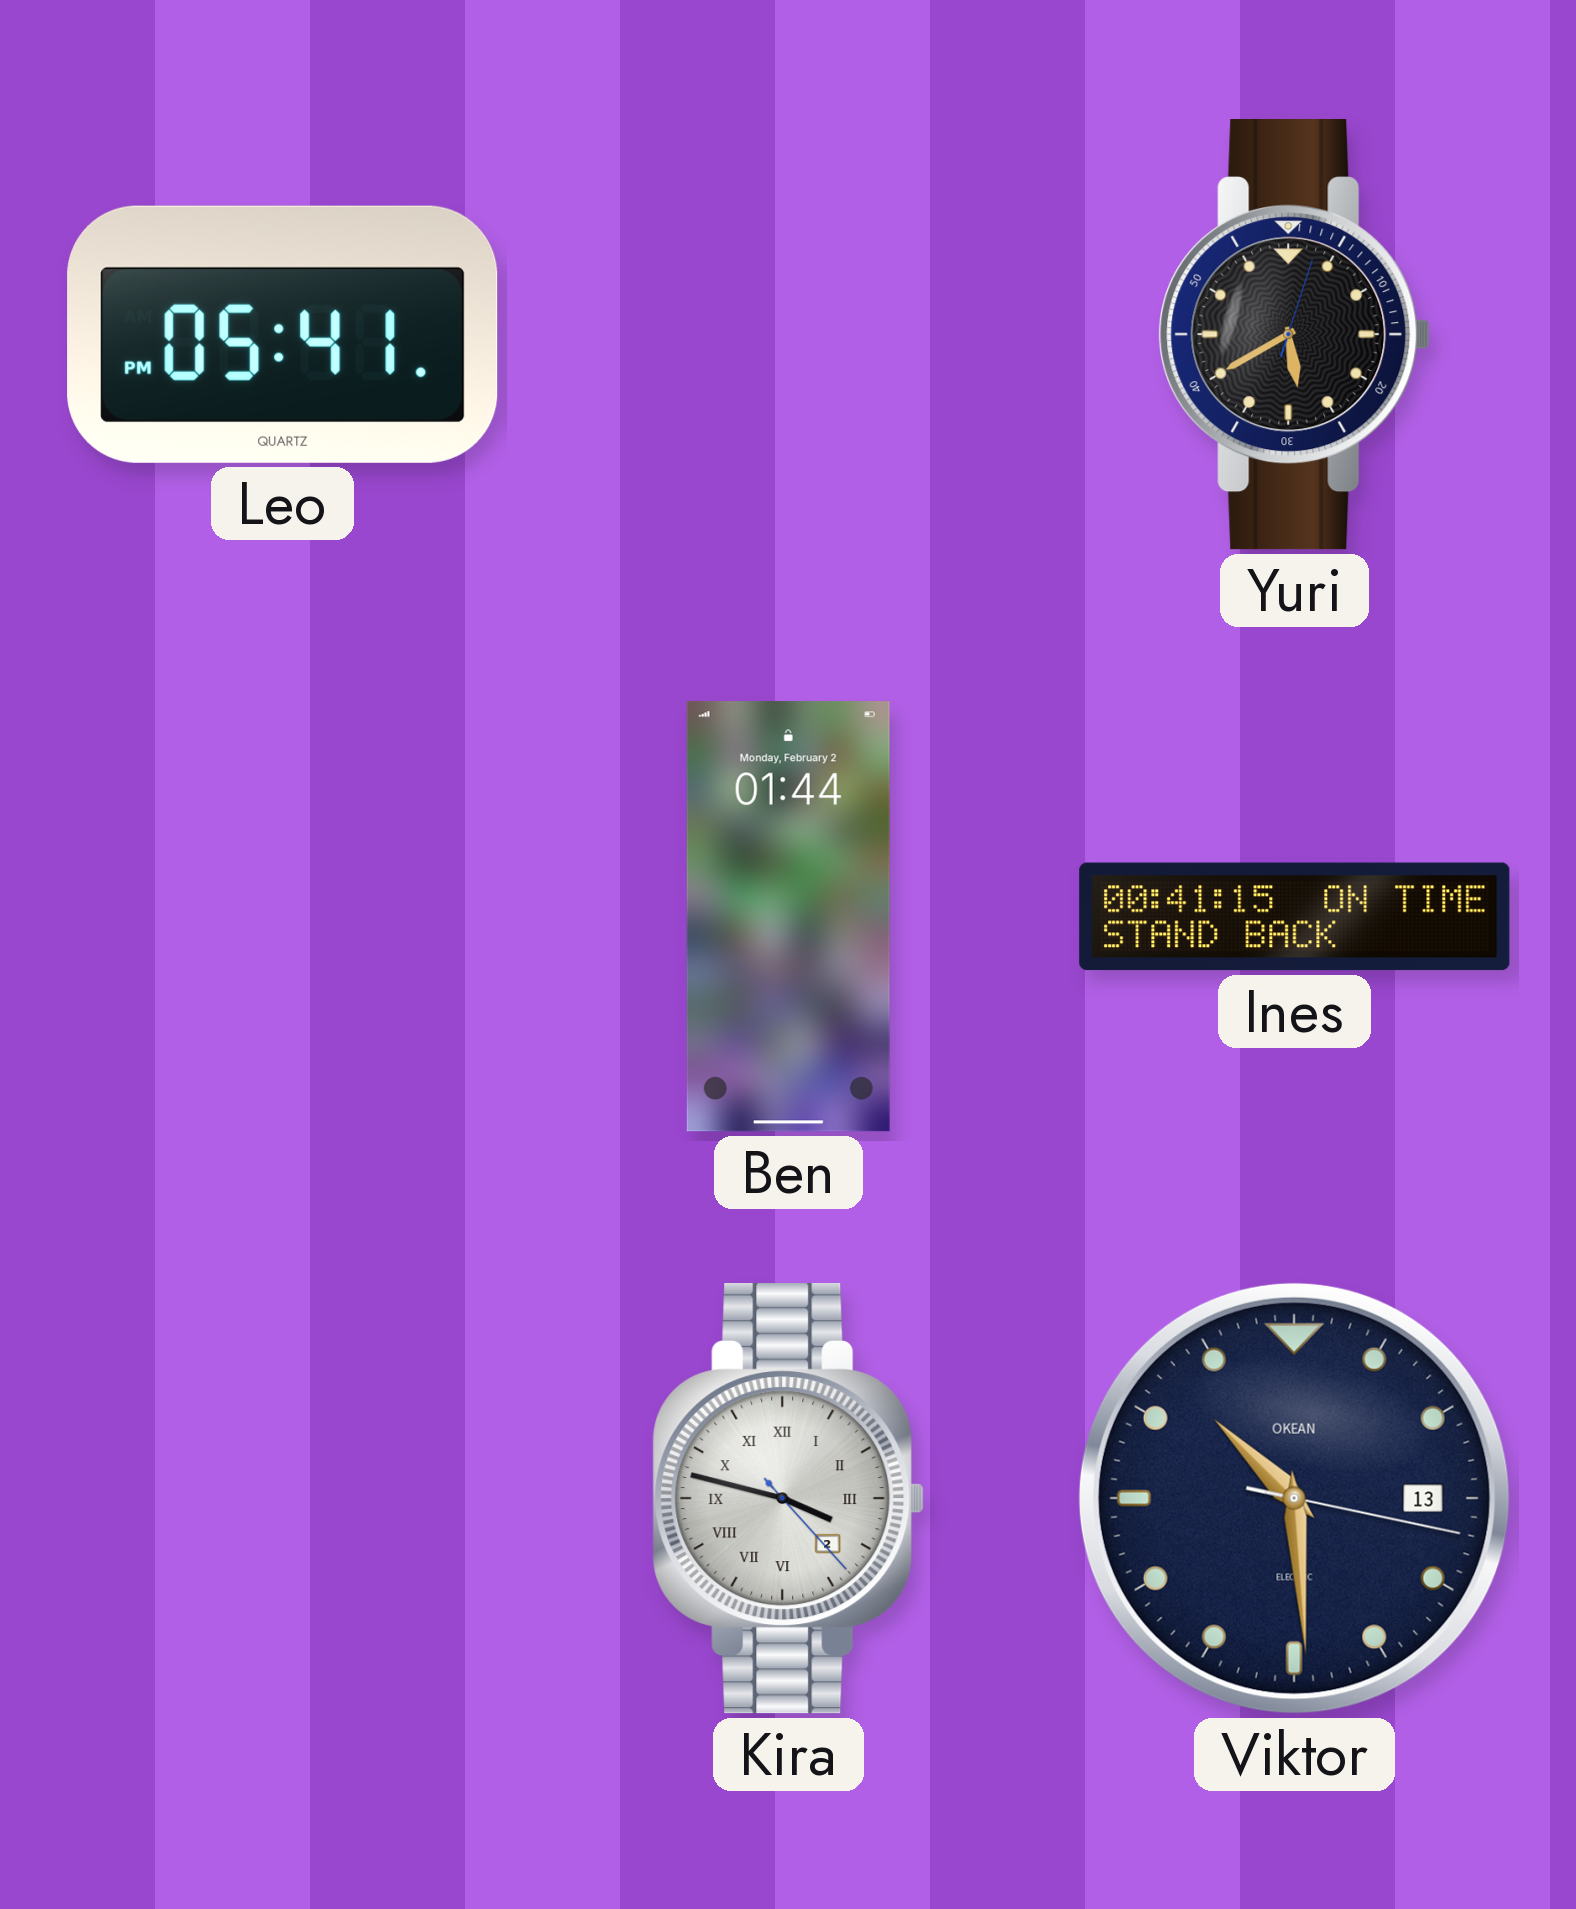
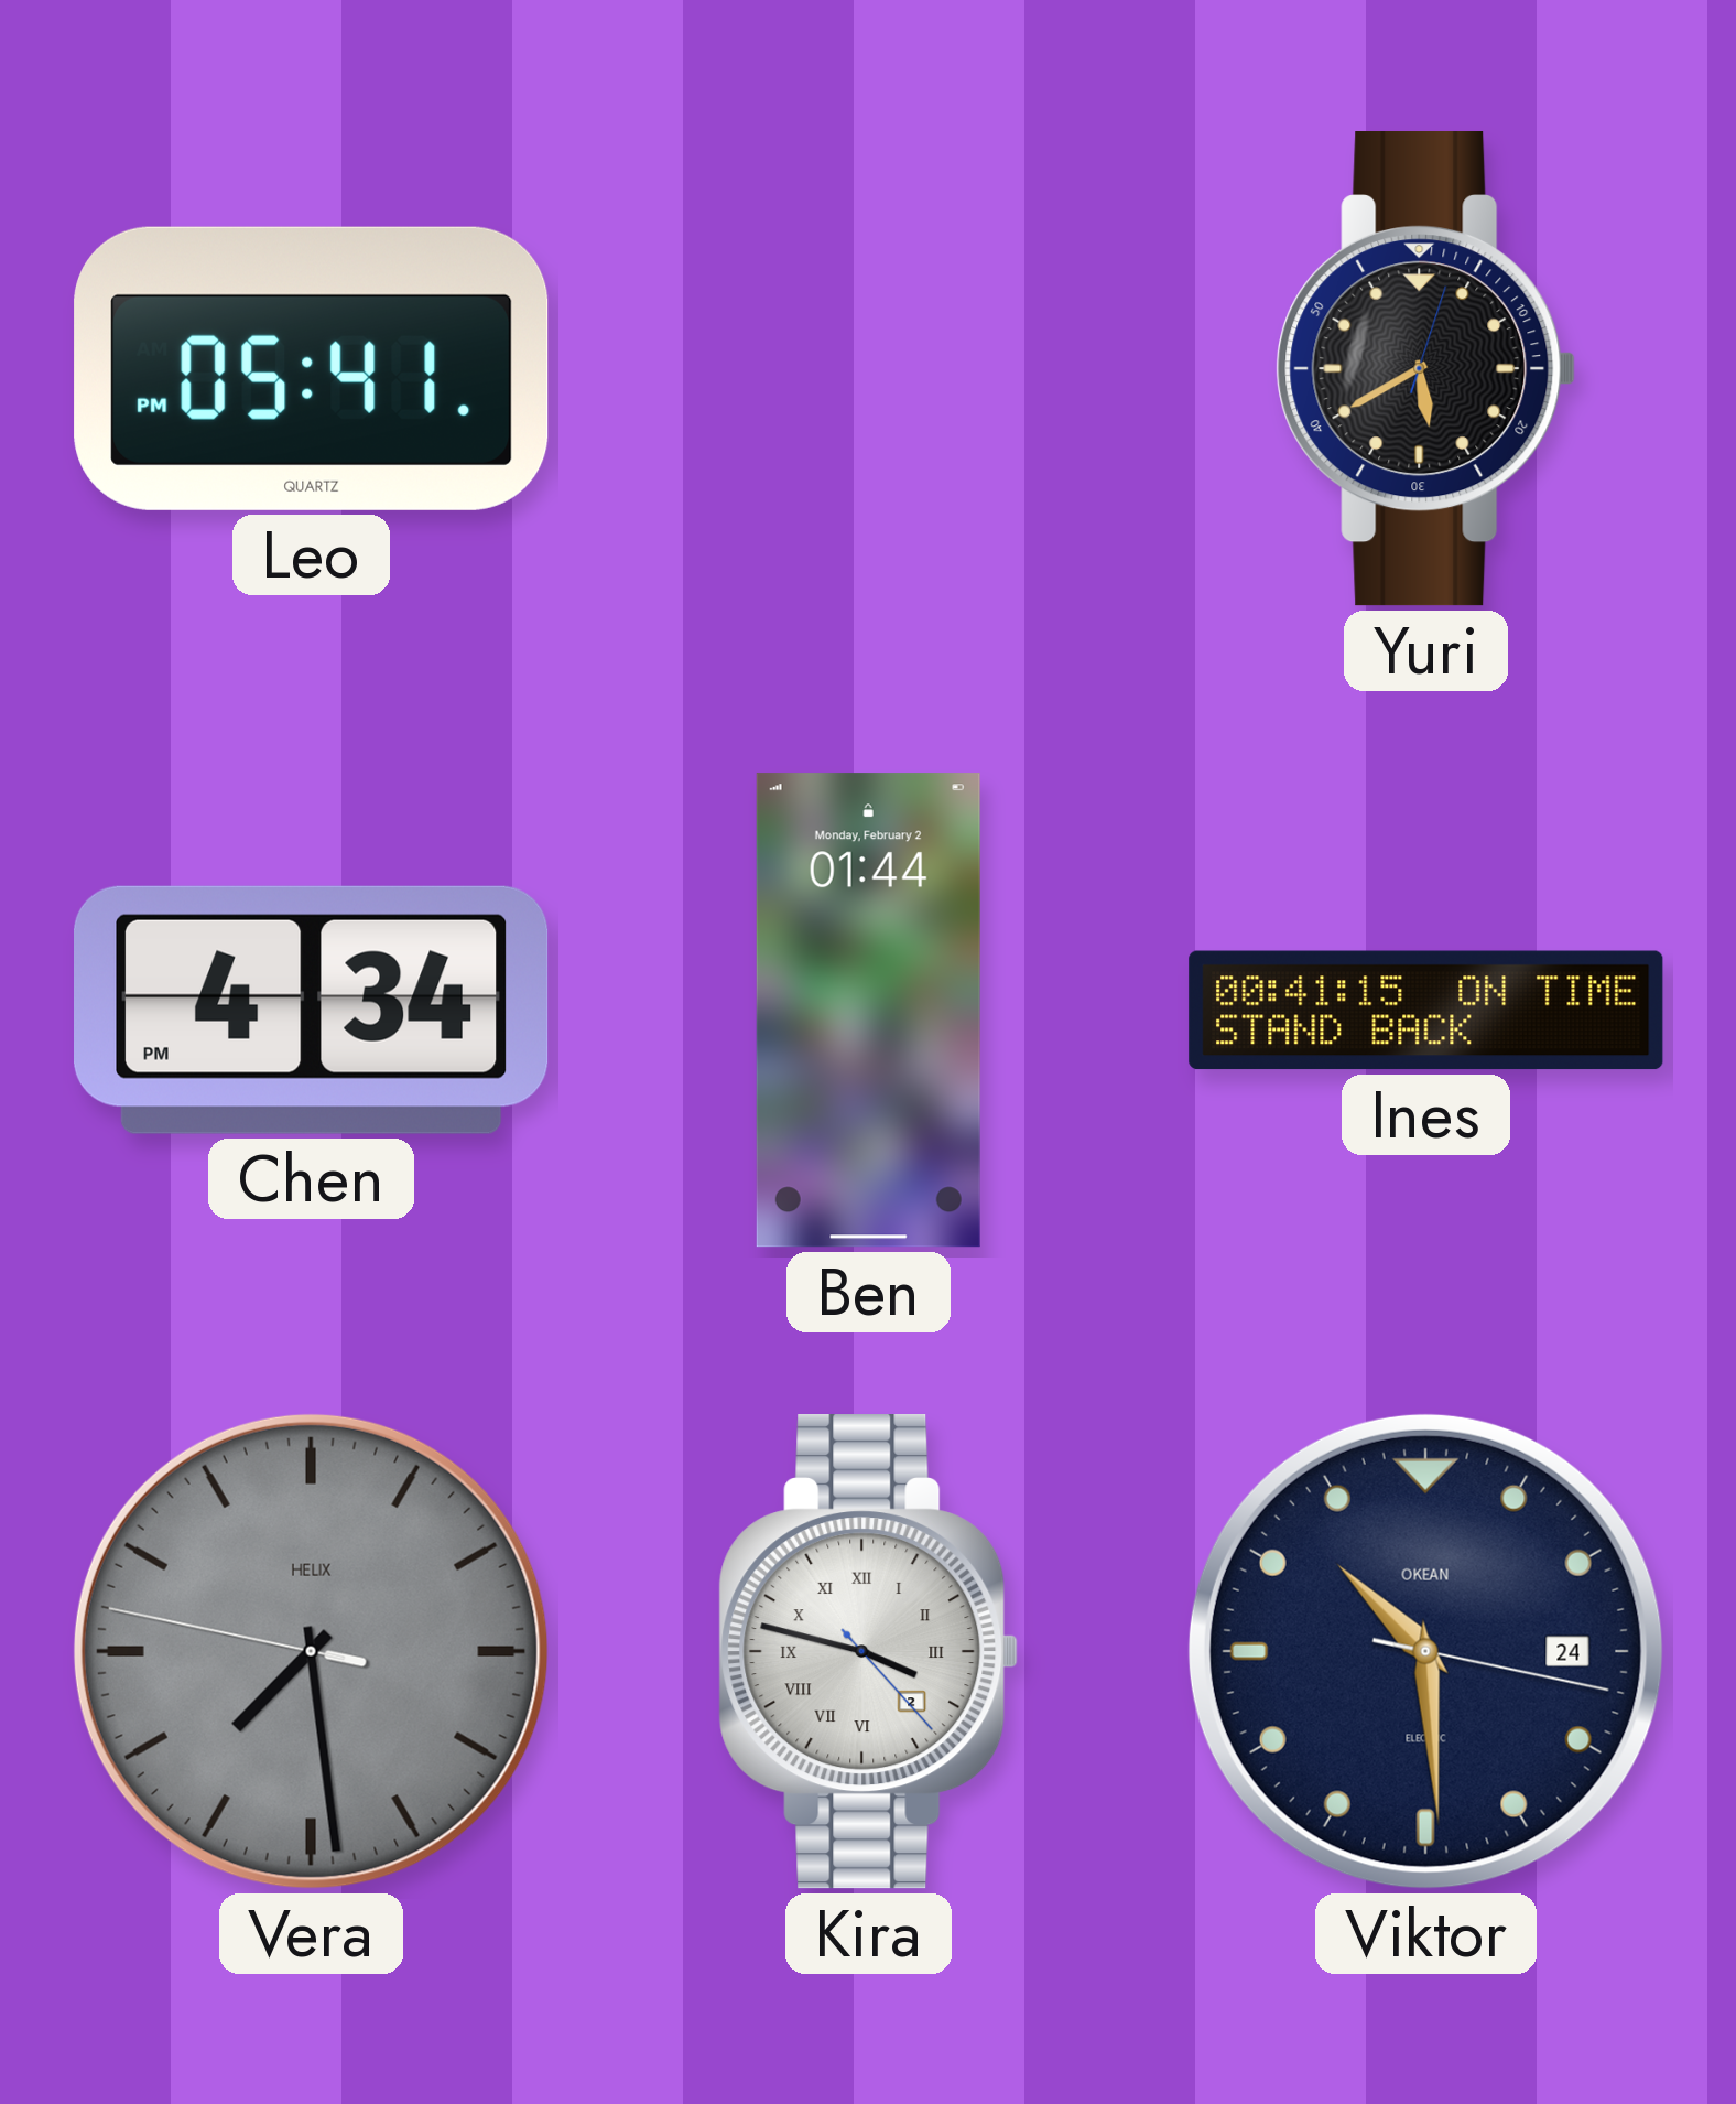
Chen: none -> 4:34 (312, 1010)
Vera: none -> 7:28 (311, 1651)
Viktor date: 13 -> 24 (1425, 1651)
